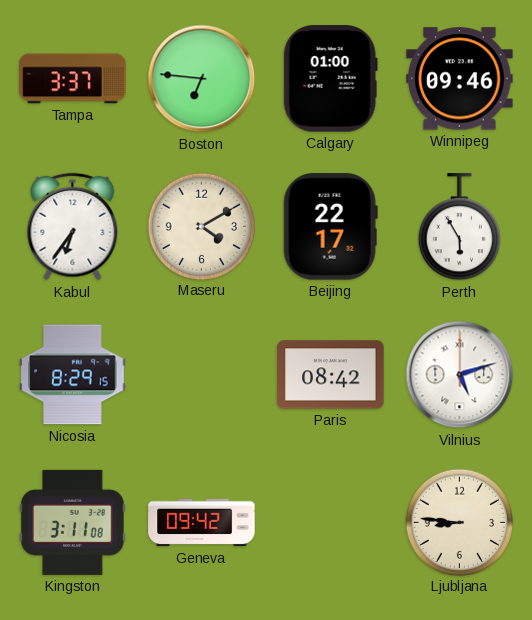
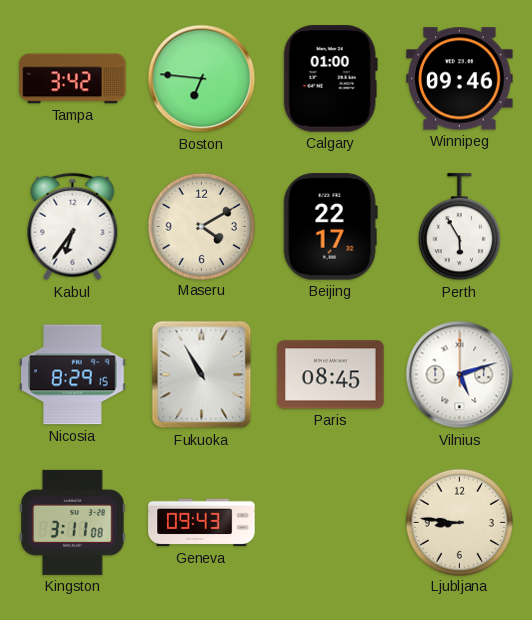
Tampa: 3:37 -> 3:42 (73, 79)
Fukuoka: none -> 10:55 (202, 375)
Paris: 08:42 -> 08:45 (331, 375)
Geneva: 09:42 -> 09:43 (202, 523)
